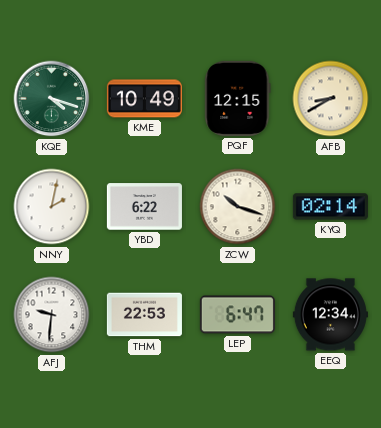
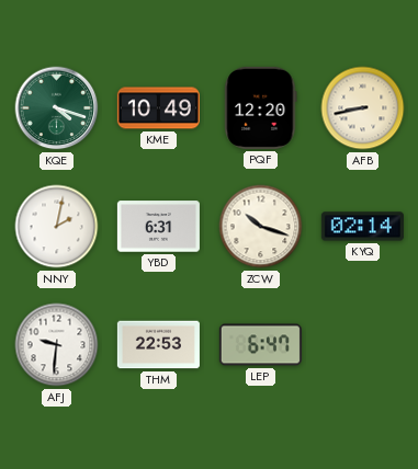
PQF: 12:15 -> 12:20 (261, 107)
AFB: 8:40 -> 8:43 (363, 108)
YBD: 6:22 -> 6:31 (158, 227)
EEQ: 12:34 -> none (330, 315)
